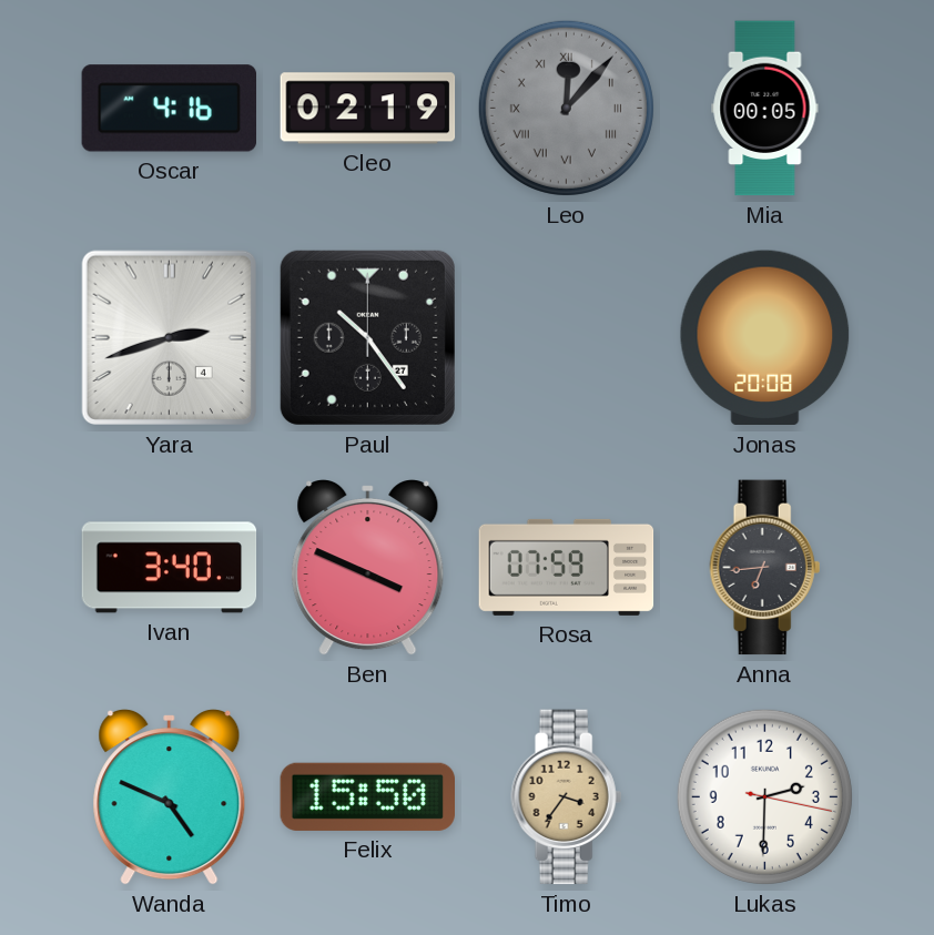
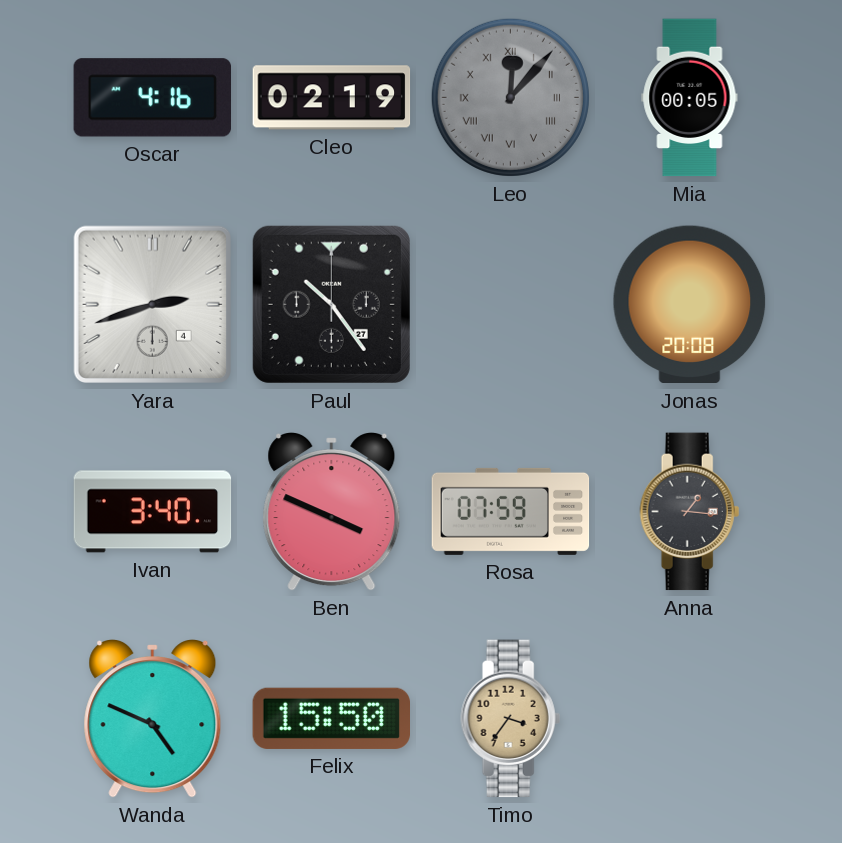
Anna: 6:44 -> 1:16 (690, 512)
Lukas: 2:30 -> none (764, 796)
